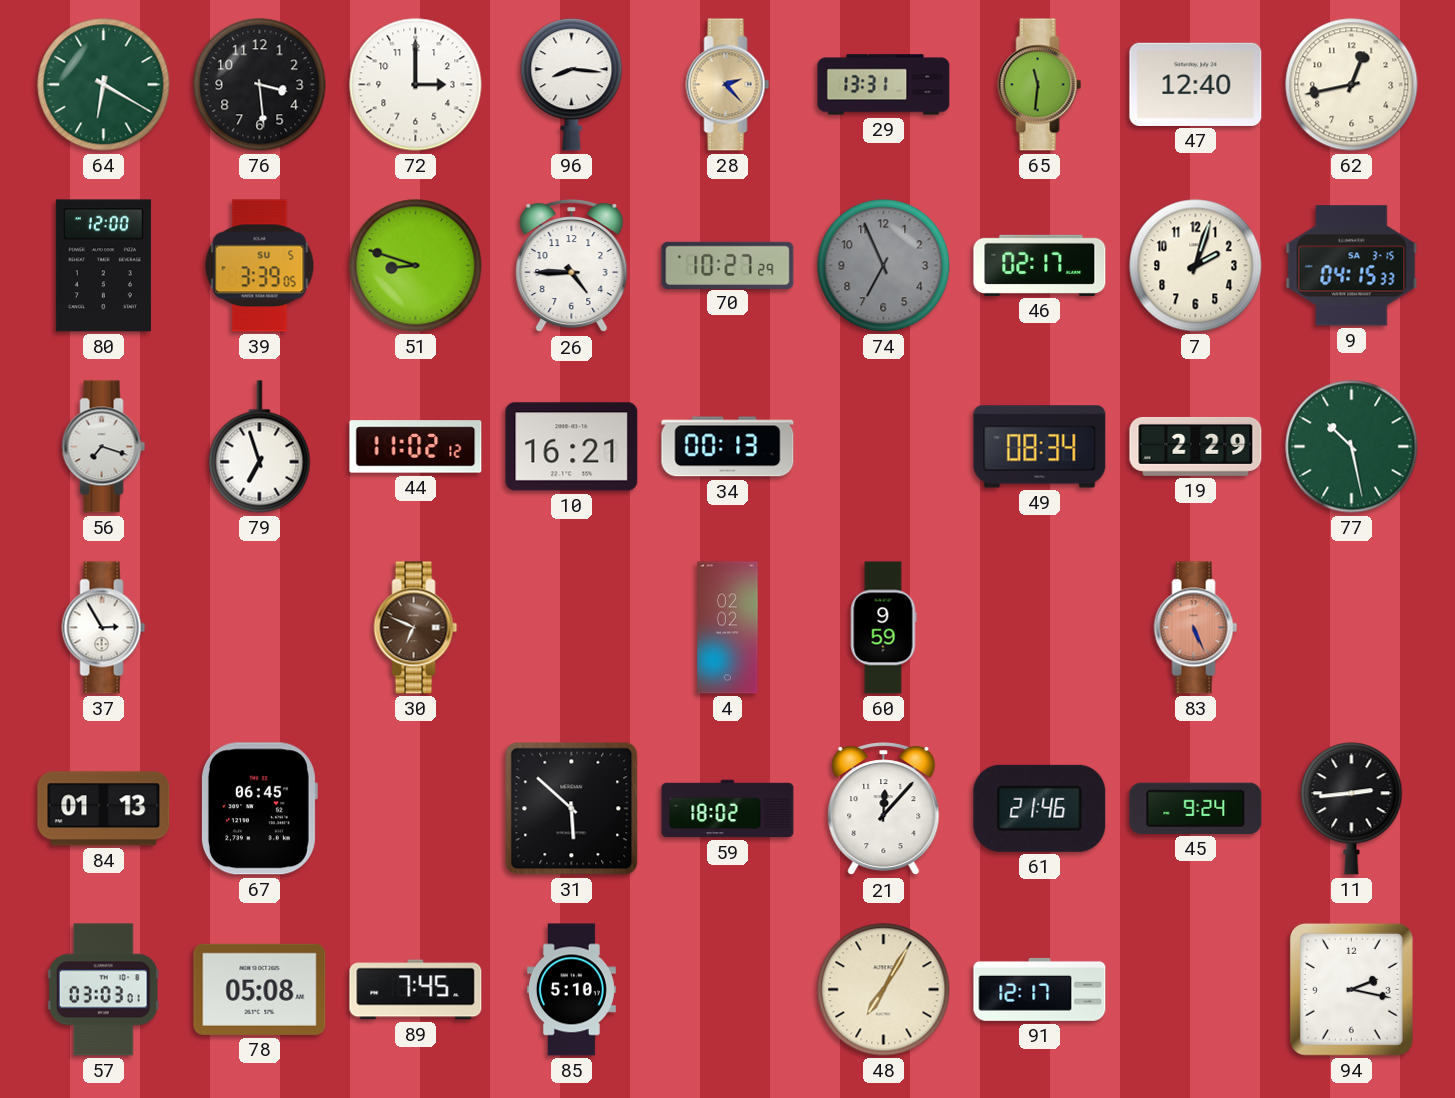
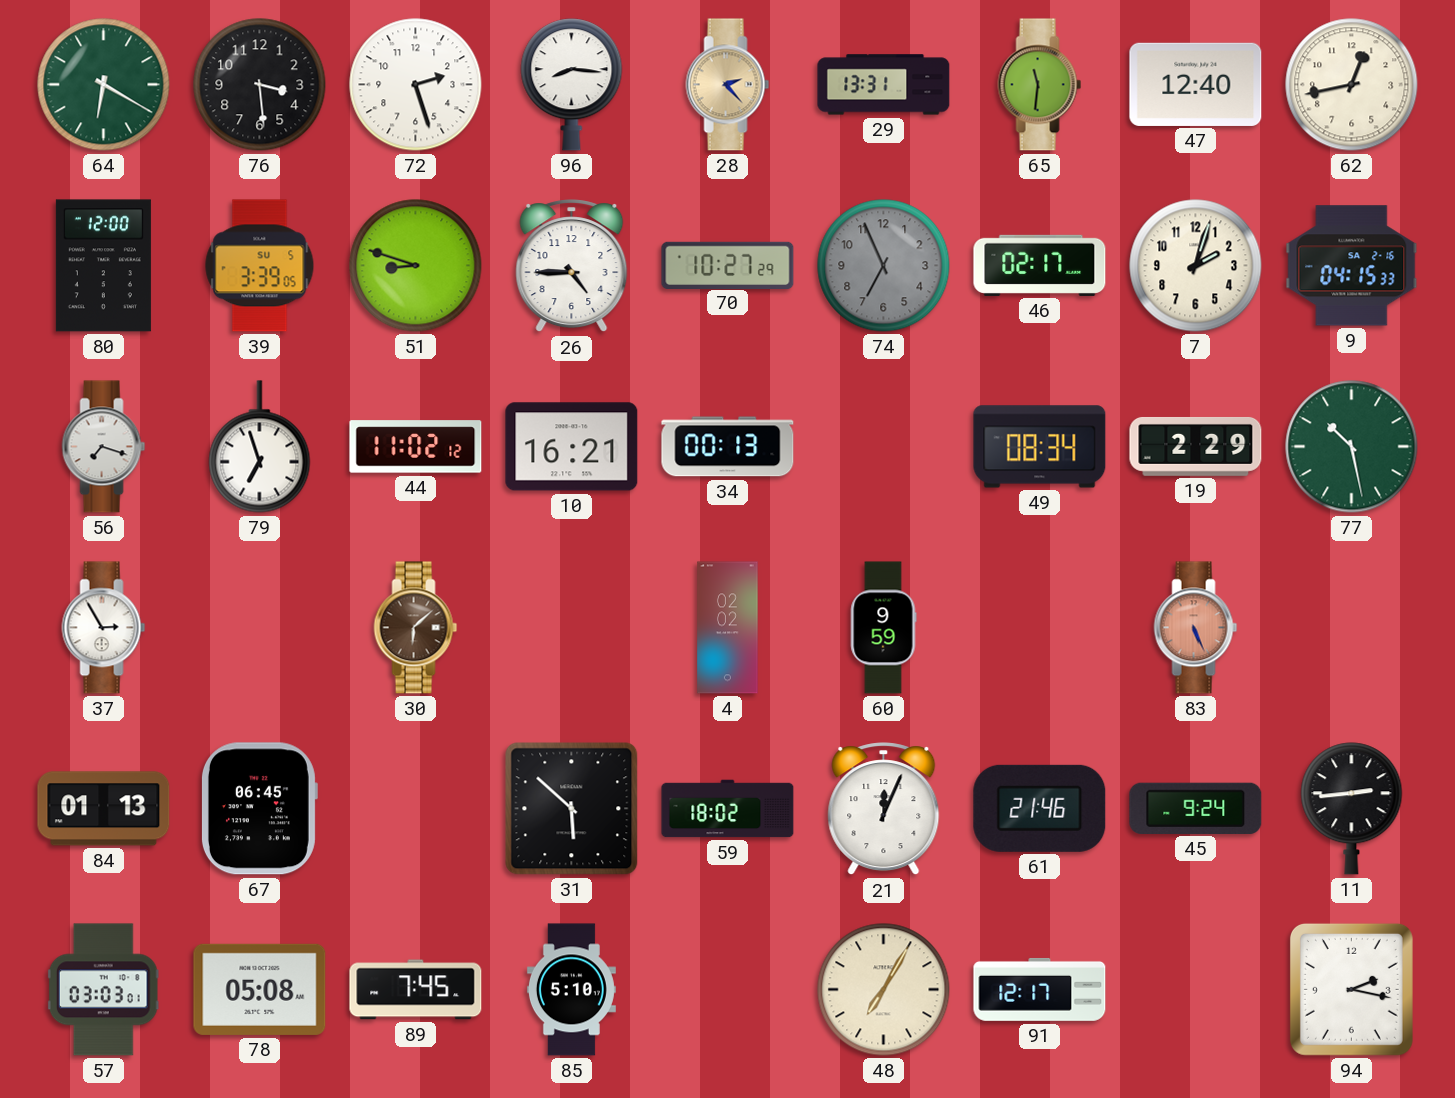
72: 3:00 -> 2:27 (416, 85)
9 date: SA 3-15 -> SA 2-16 (1352, 266)
30: 6:49 -> 6:08 (416, 628)
21: 12:07 -> 12:04 (884, 809)
